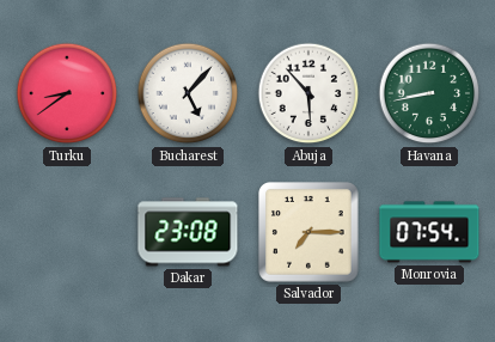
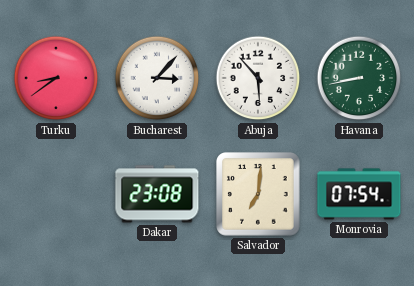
Bucharest: 5:07 -> 3:07 (157, 78)
Salvador: 7:15 -> 7:01 (259, 195)
